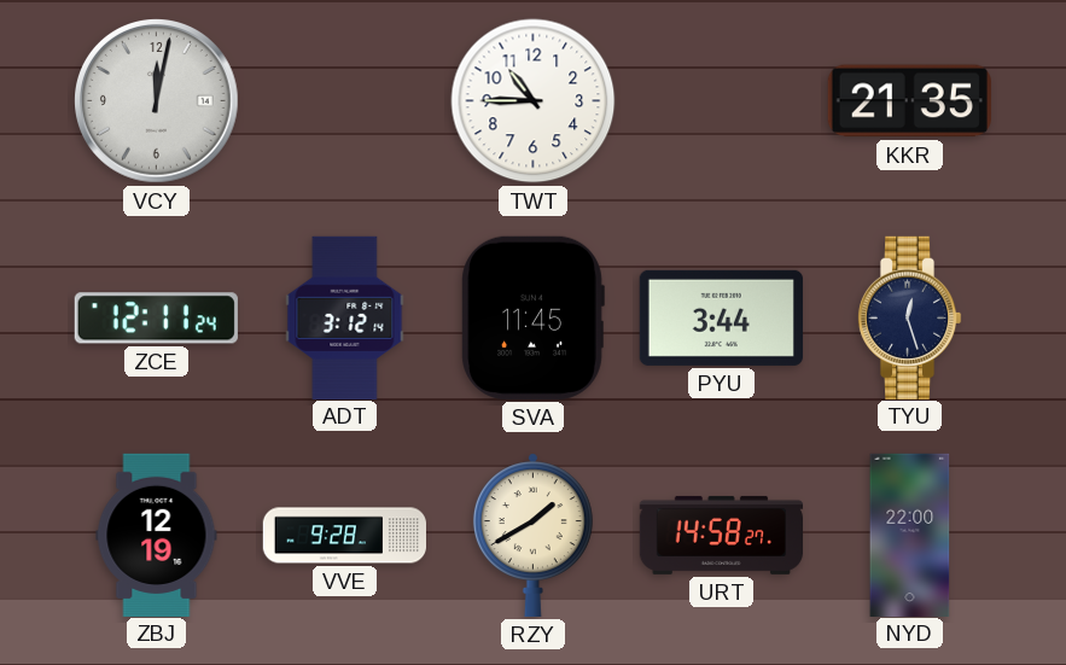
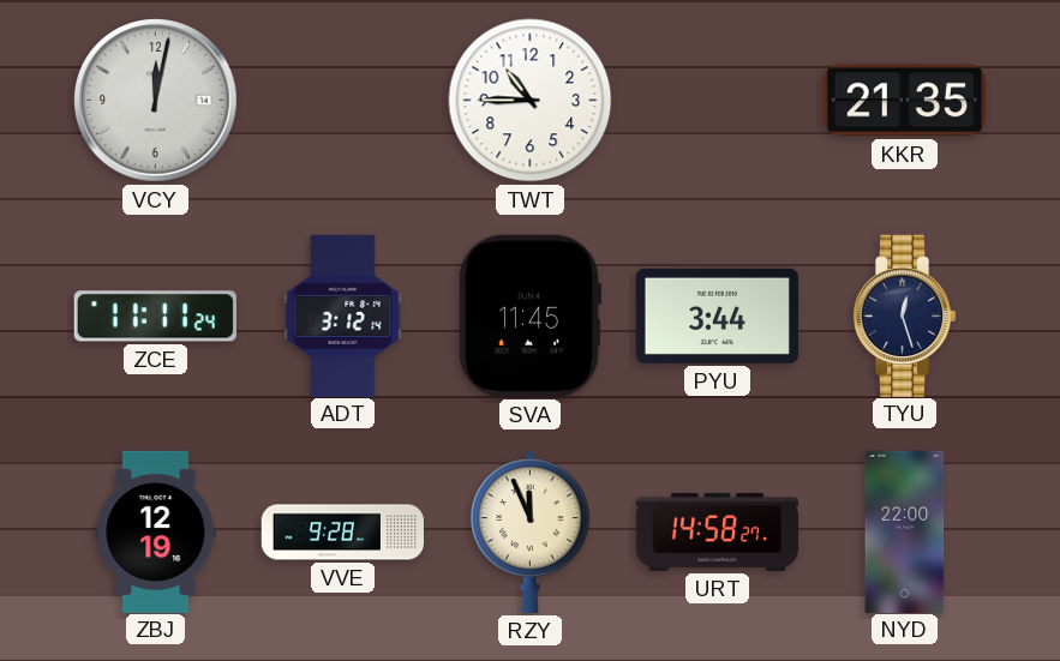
ZCE: 12:11 -> 11:11 (155, 317)
RZY: 1:40 -> 11:56 (529, 531)
